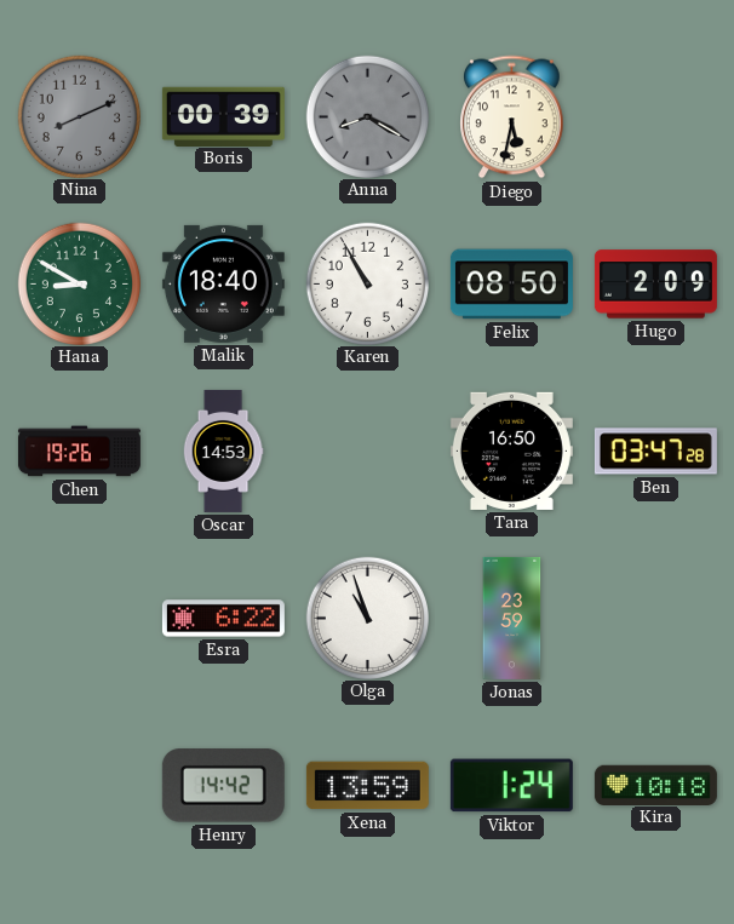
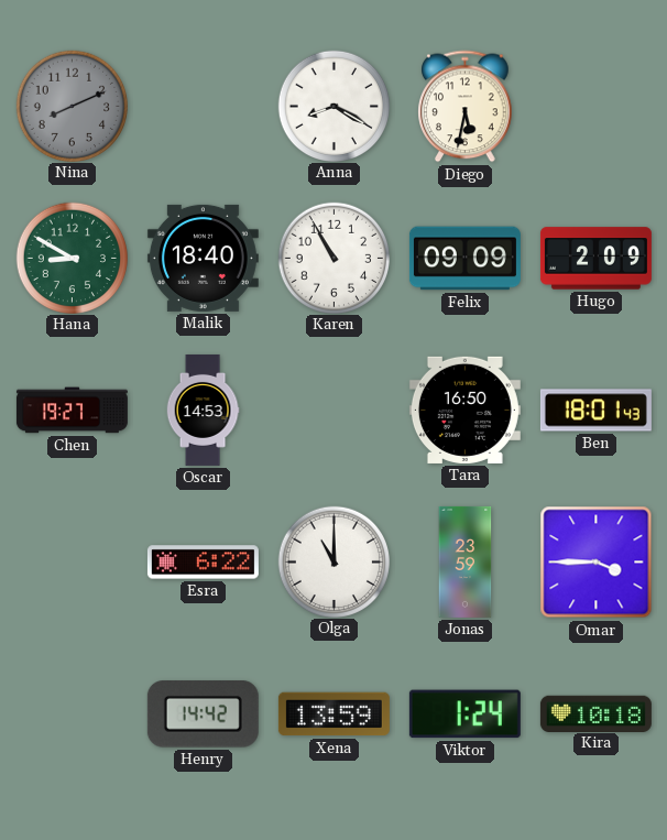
Boris: 00:39 -> none (223, 116)
Anna dial: grey -> white (333, 106)
Felix: 08:50 -> 09:09 (464, 259)
Chen: 19:26 -> 19:27 (72, 411)
Ben: 03:47 -> 18:01 (595, 411)
Olga: 10:57 -> 11:00 (333, 561)
Omar: none -> 3:45 (597, 563)
